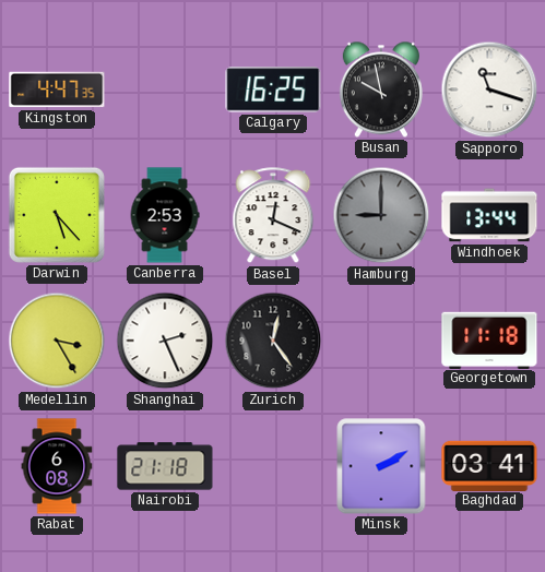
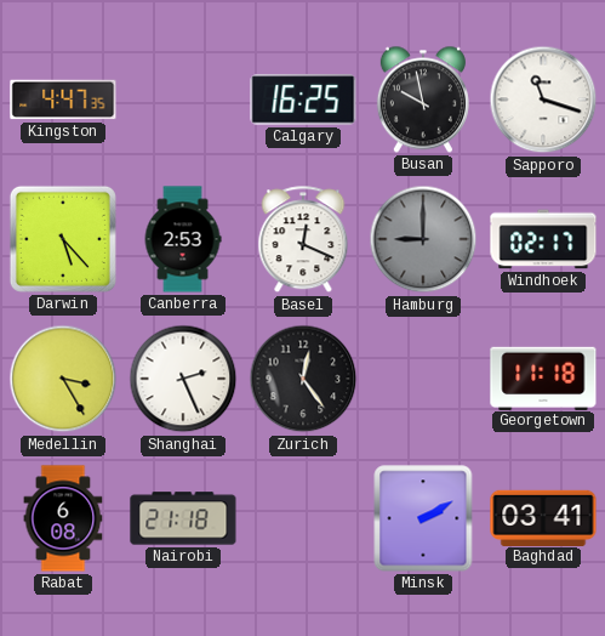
Windhoek: 13:44 -> 02:17 (543, 239)
